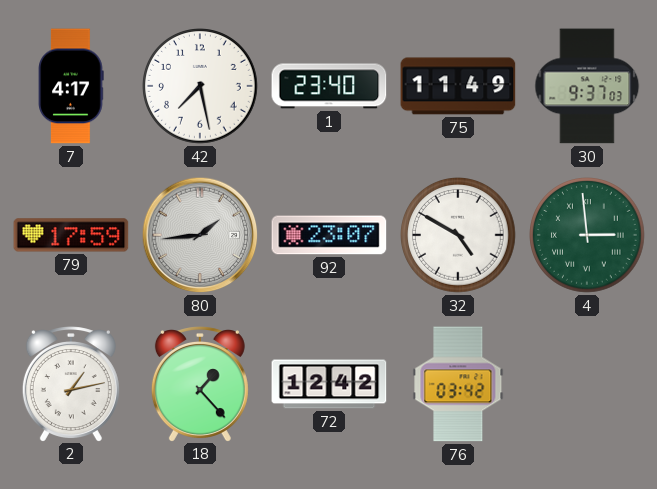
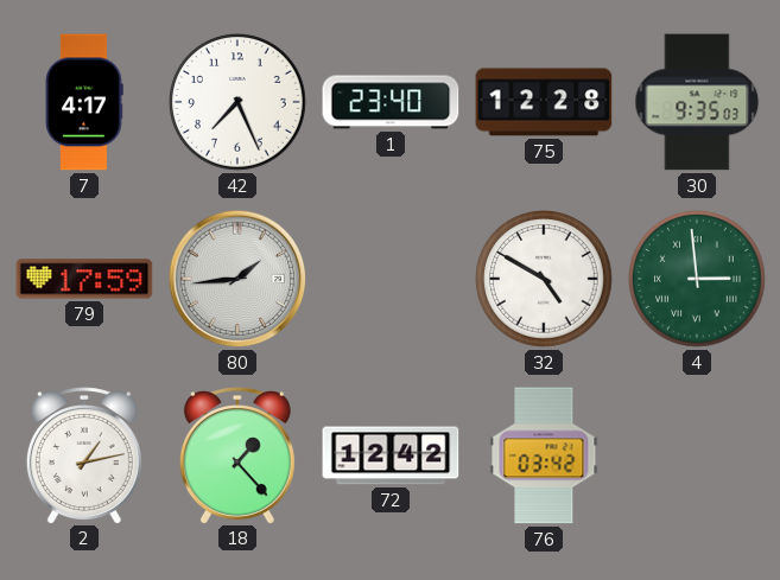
42: 7:28 -> 7:26 (239, 103)
75: 11:49 -> 12:28 (544, 102)
30: 9:37 -> 9:35 (697, 102)
92: 23:07 -> none (329, 235)
